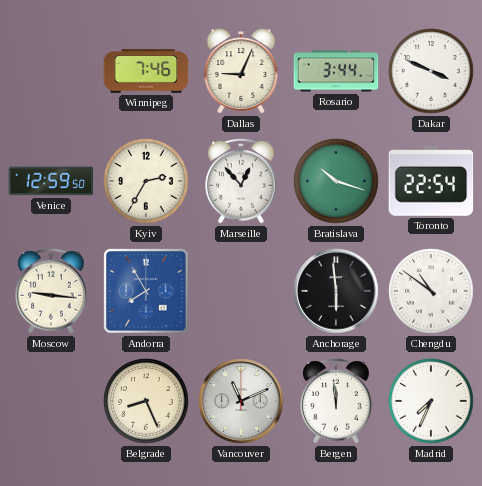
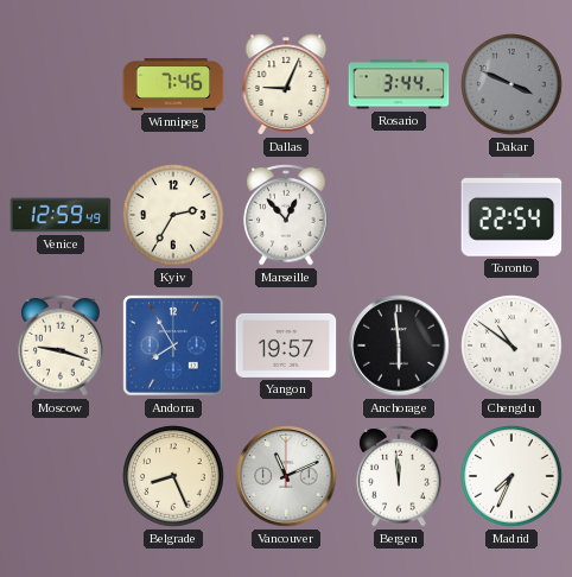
Dakar dial: white -> grey (511, 84)
Venice: 12:59:50 -> 12:59:49 (61, 215)
Bratislava: 10:18 -> none (336, 181)
Moscow: 9:16 -> 9:18 (61, 345)
Yangon: none -> 19:57 (286, 345)
